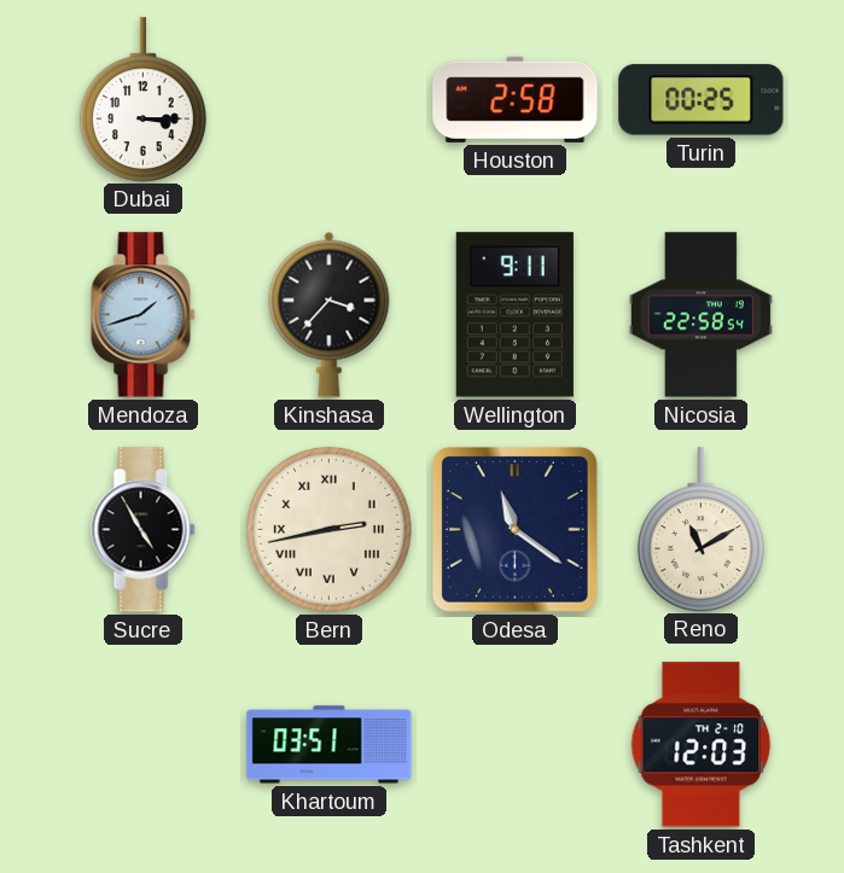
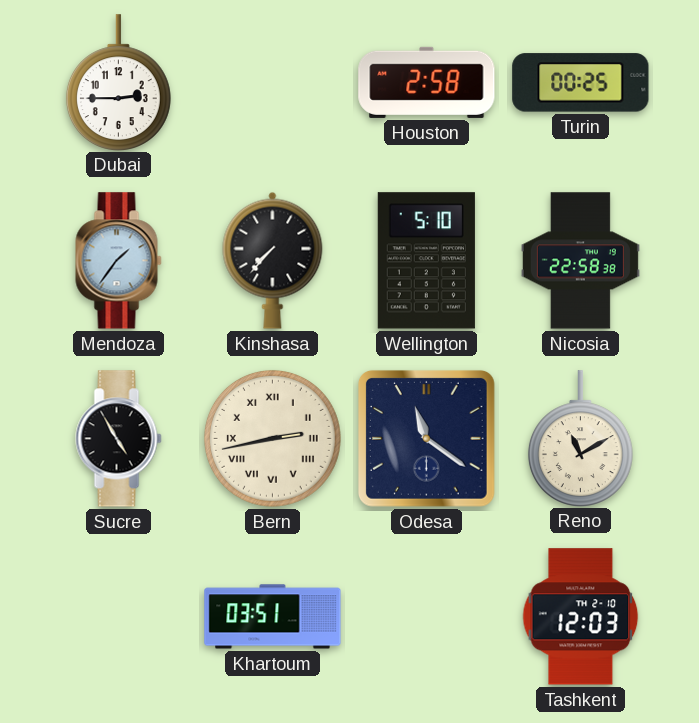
Dubai: 3:15 -> 2:45 (118, 82)
Mendoza: 1:42 -> 1:36 (119, 261)
Kinshasa: 3:37 -> 7:37 (273, 260)
Wellington: 9:11 -> 5:10 (426, 261)
Nicosia: 22:58:54 -> 22:58:38 (580, 261)
